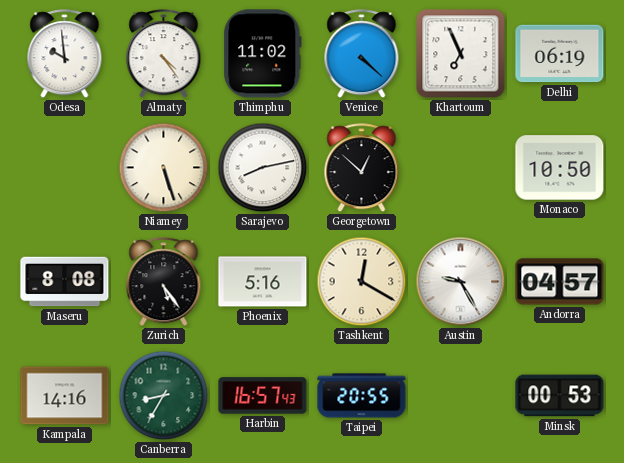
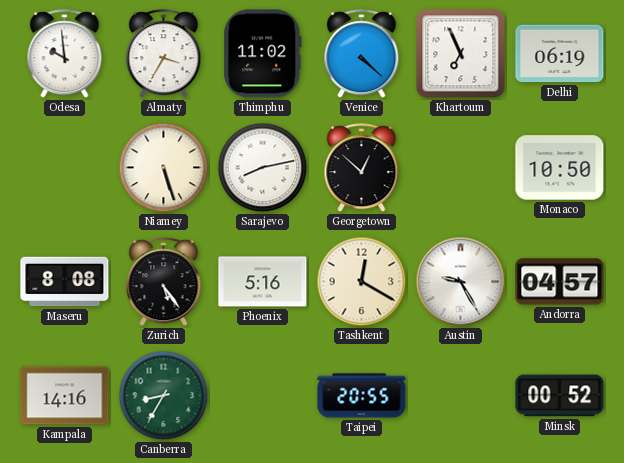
Almaty: 4:24 -> 3:35 (164, 54)
Harbin: 16:57 -> none (263, 396)
Minsk: 00:53 -> 00:52 (560, 396)
